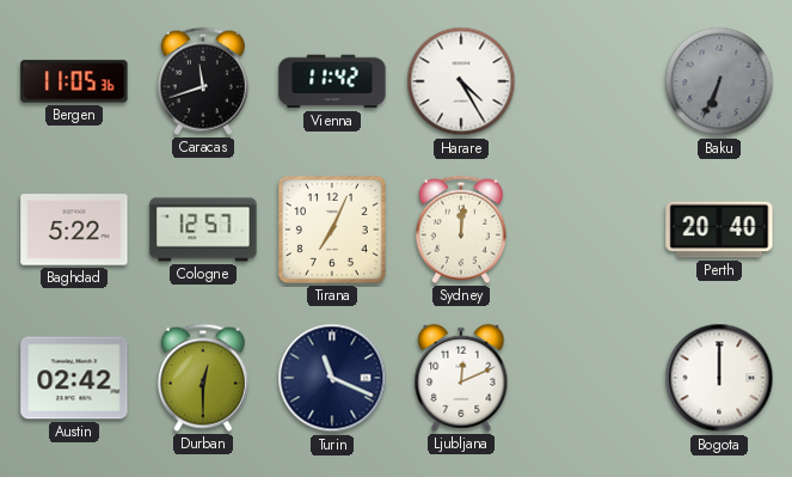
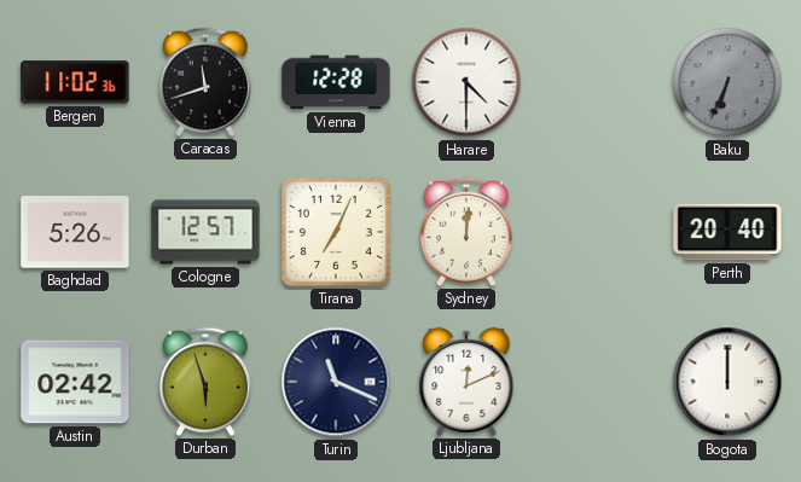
Bergen: 11:05 -> 11:02 (75, 82)
Vienna: 11:42 -> 12:28 (336, 82)
Harare: 4:25 -> 4:30 (466, 82)
Baghdad: 5:22 -> 5:26 (75, 232)
Durban: 12:30 -> 5:57 (205, 382)
